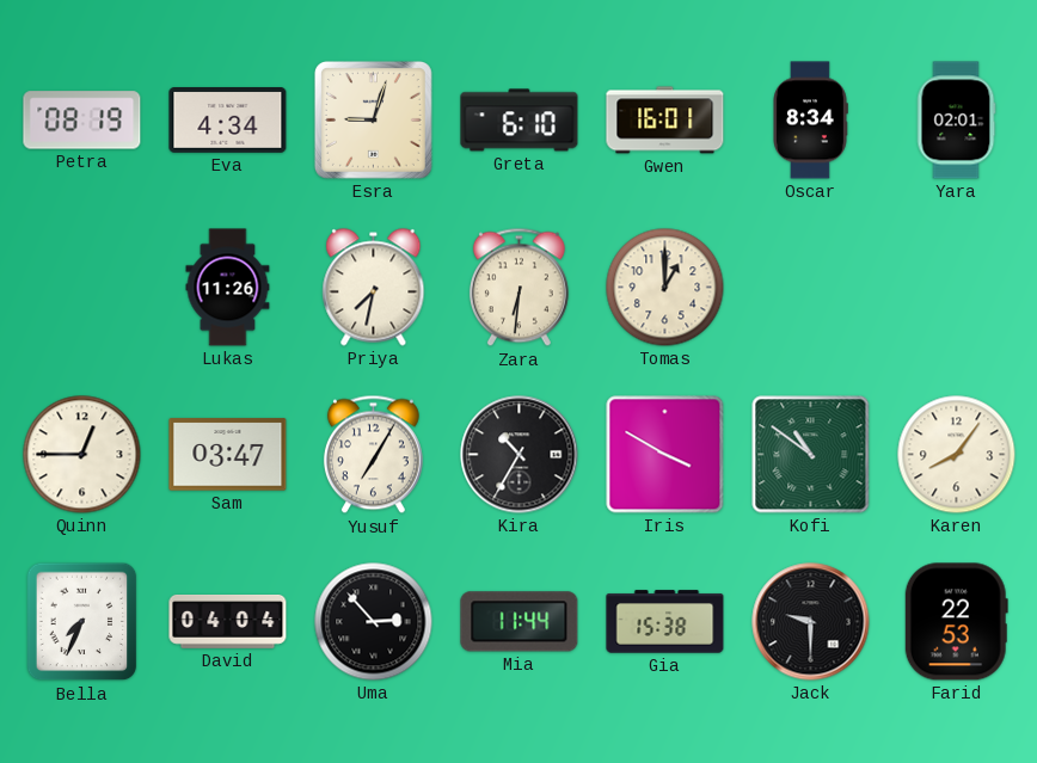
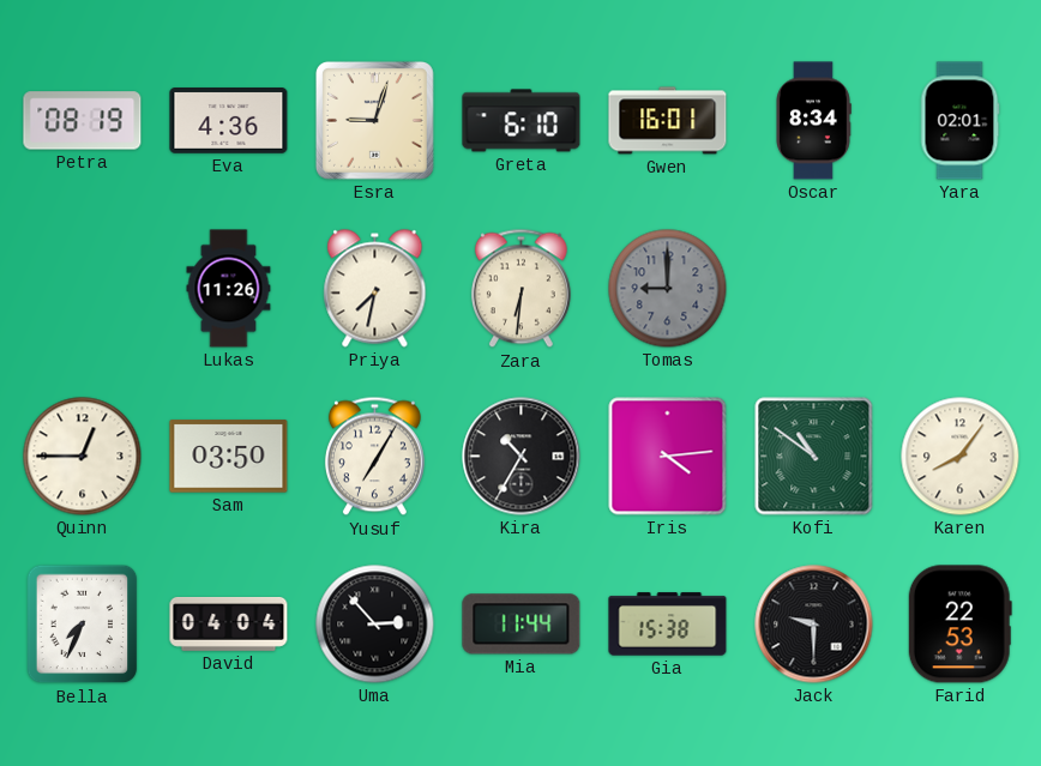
Eva: 4:34 -> 4:36 (229, 121)
Tomas: 1:00 -> 9:00 (668, 289)
Tomas dial: cream -> grey (668, 289)
Sam: 03:47 -> 03:50 (229, 457)
Iris: 3:50 -> 4:14 (668, 457)
